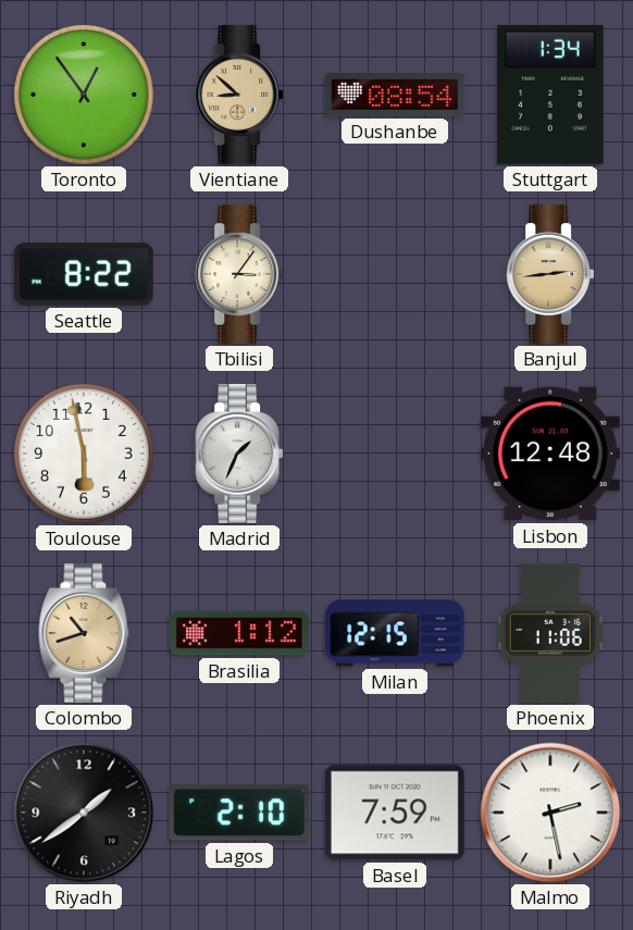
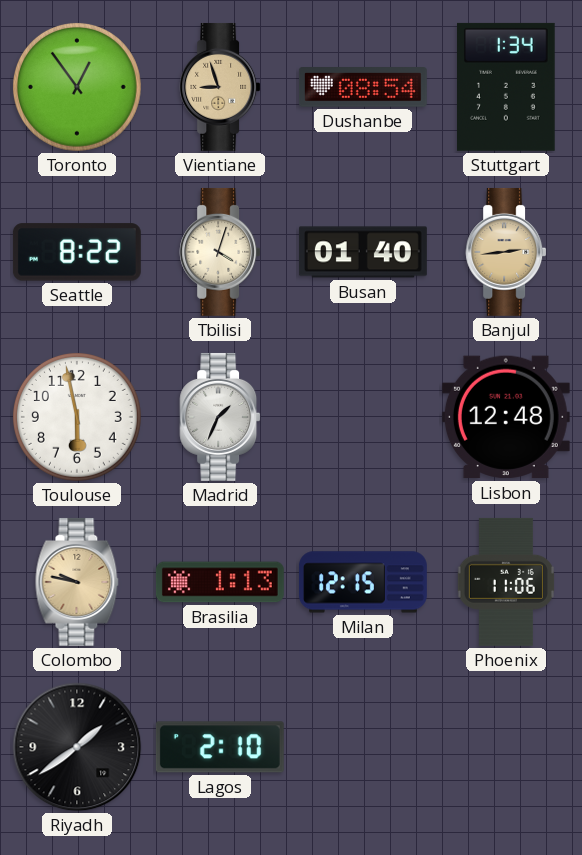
Vientiane: 8:52 -> 8:57 (220, 87)
Tbilisi: 3:06 -> 4:03 (220, 252)
Busan: none -> 01:40 (363, 252)
Colombo: 10:42 -> 9:47 (77, 582)
Brasilia: 1:12 -> 1:13 (220, 582)
Basel: 7:59 -> none (395, 813)
Malmo: 2:28 -> none (550, 813)
